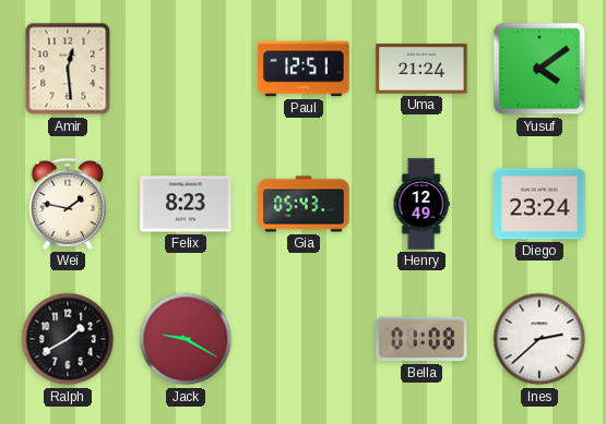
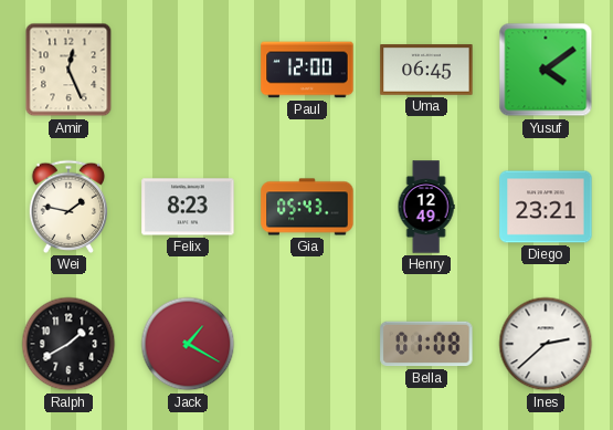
Amir: 12:29 -> 12:26 (68, 70)
Paul: 12:51 -> 12:00 (307, 70)
Uma: 21:24 -> 06:45 (426, 70)
Diego: 23:24 -> 23:21 (546, 207)
Jack: 9:20 -> 1:20 (188, 344)
